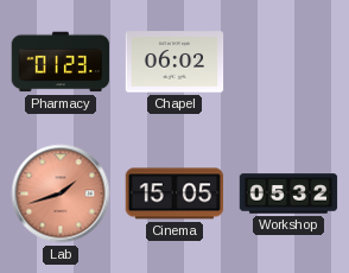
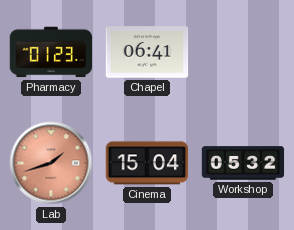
Chapel: 06:02 -> 06:41 (147, 52)
Cinema: 15:05 -> 15:04 (147, 163)
